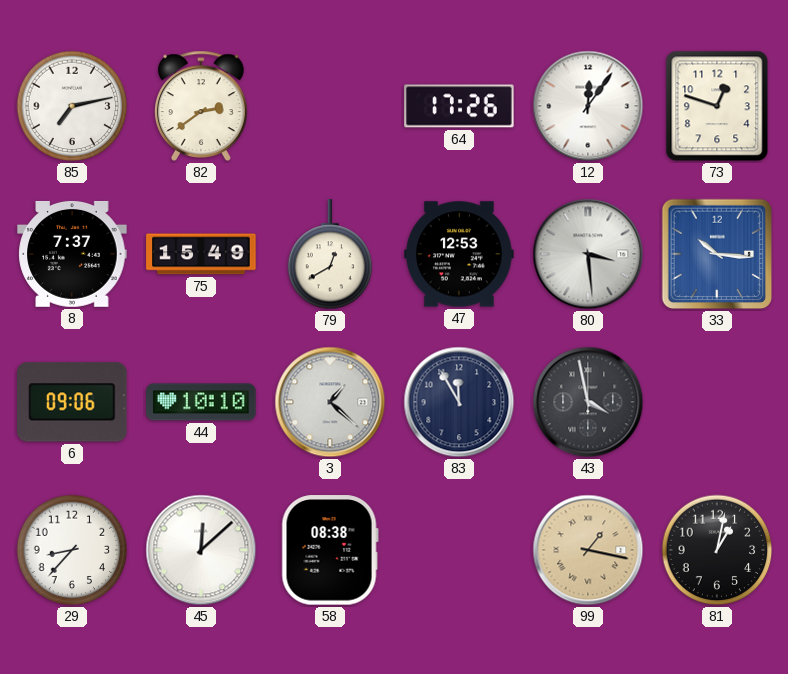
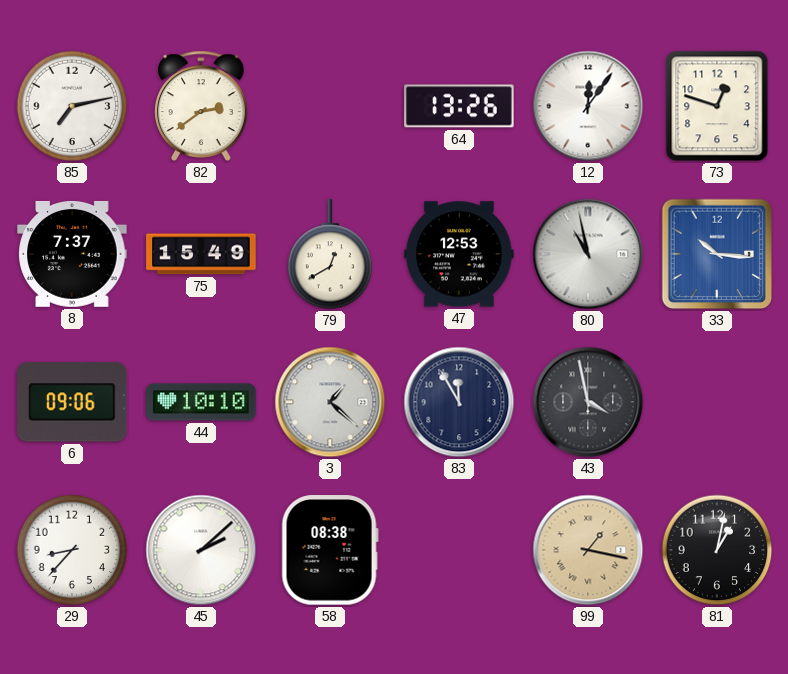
64: 17:26 -> 13:26 (459, 106)
80: 3:29 -> 10:58 (588, 254)
45: 12:08 -> 2:08 (201, 550)
